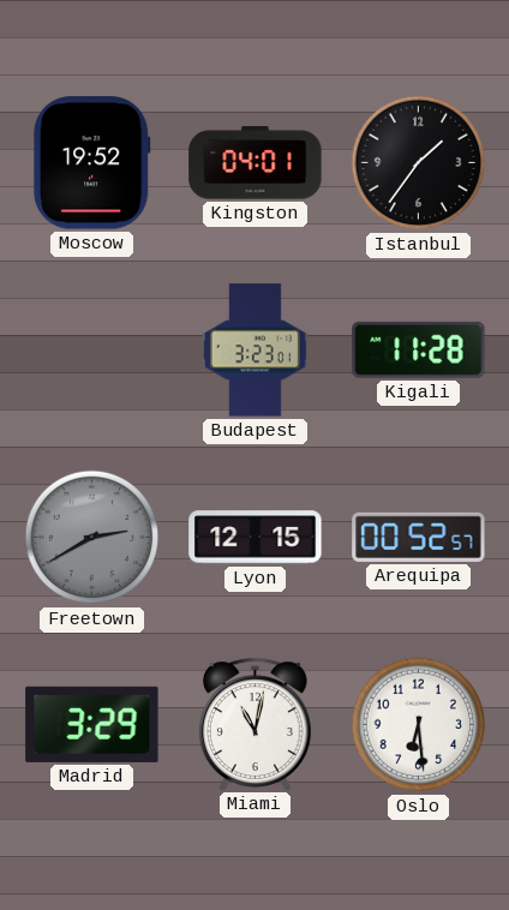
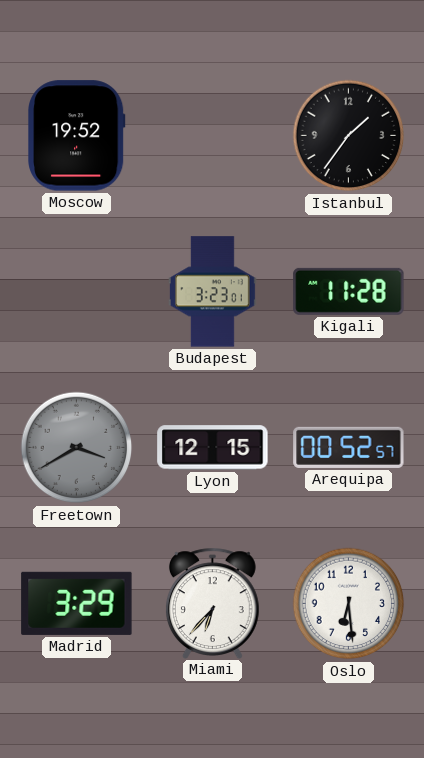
Kingston: 04:01 -> none (256, 163)
Freetown: 2:40 -> 3:40 (77, 448)
Miami: 11:02 -> 6:37 (212, 603)
